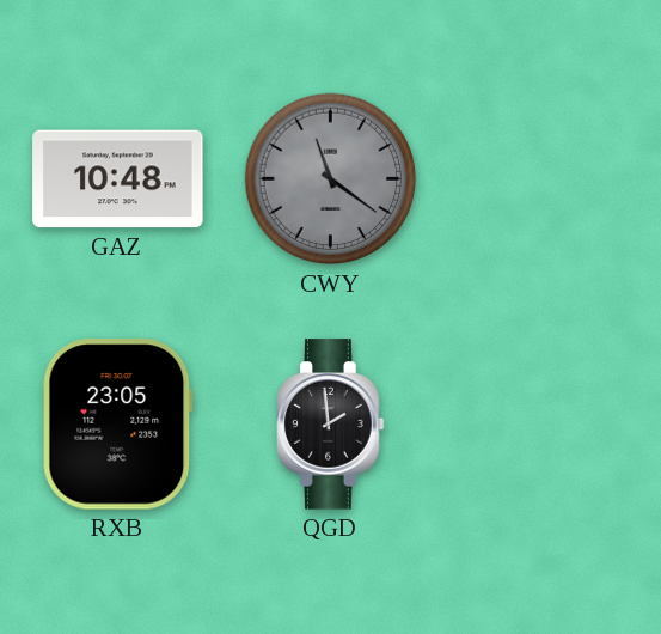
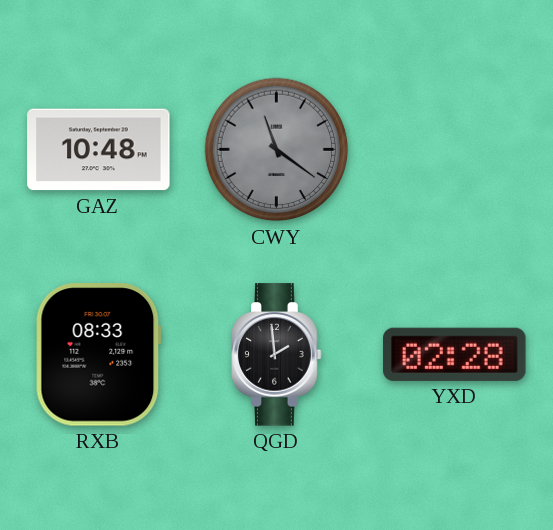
RXB: 23:05 -> 08:33 (98, 355)
YXD: none -> 02:28 (455, 354)
